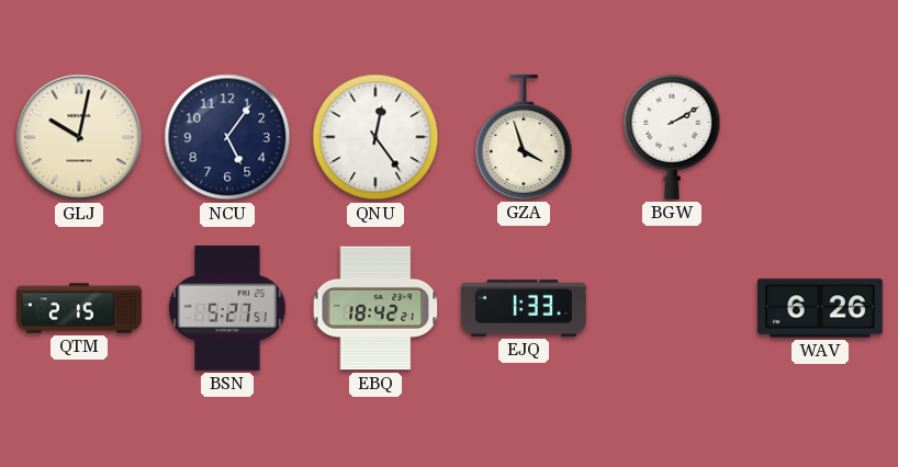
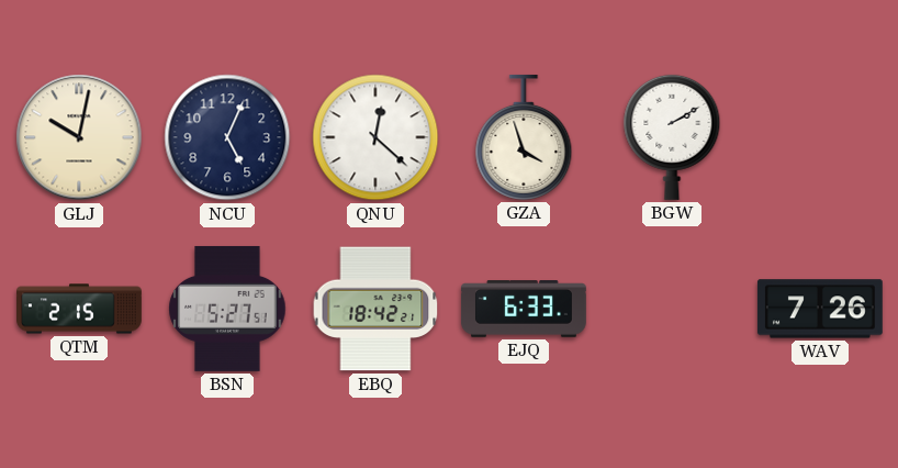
NCU: 5:06 -> 5:04 (227, 137)
QNU: 12:24 -> 12:22 (375, 137)
EJQ: 1:33 -> 6:33 (524, 309)
WAV: 6:26 -> 7:26 (820, 309)
